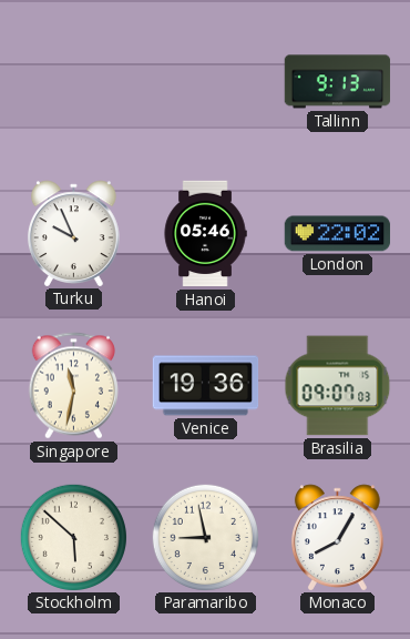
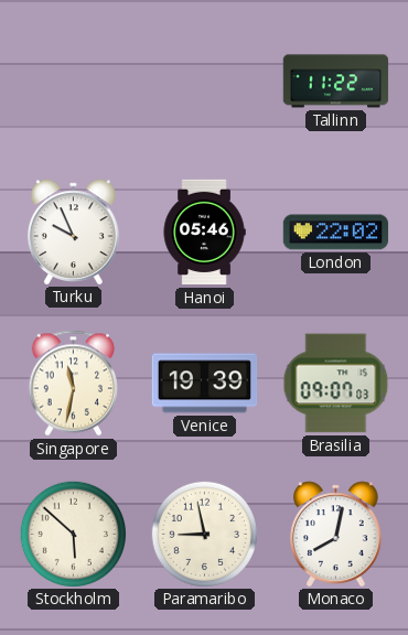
Tallinn: 9:13 -> 11:22 (336, 82)
Venice: 19:36 -> 19:39 (205, 384)
Monaco: 8:05 -> 8:02 (335, 534)
